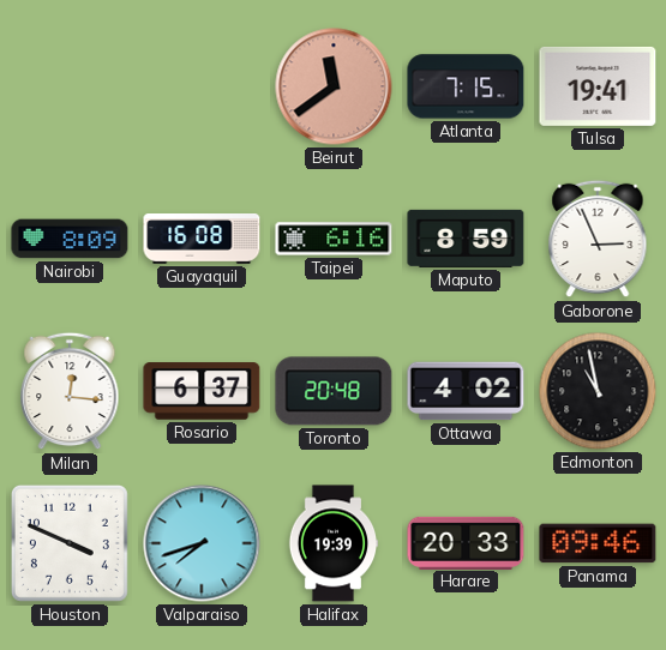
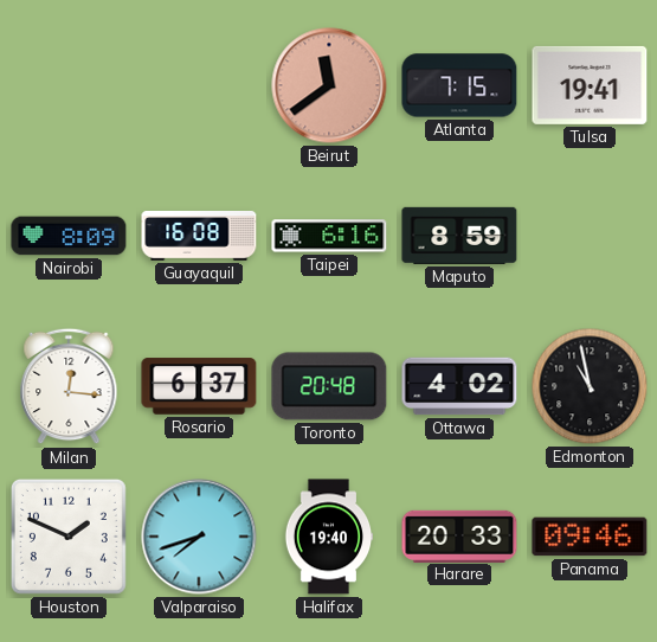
Gaborone: 2:56 -> none (598, 239)
Houston: 3:49 -> 1:49 (69, 537)
Halifax: 19:39 -> 19:40 (329, 537)
